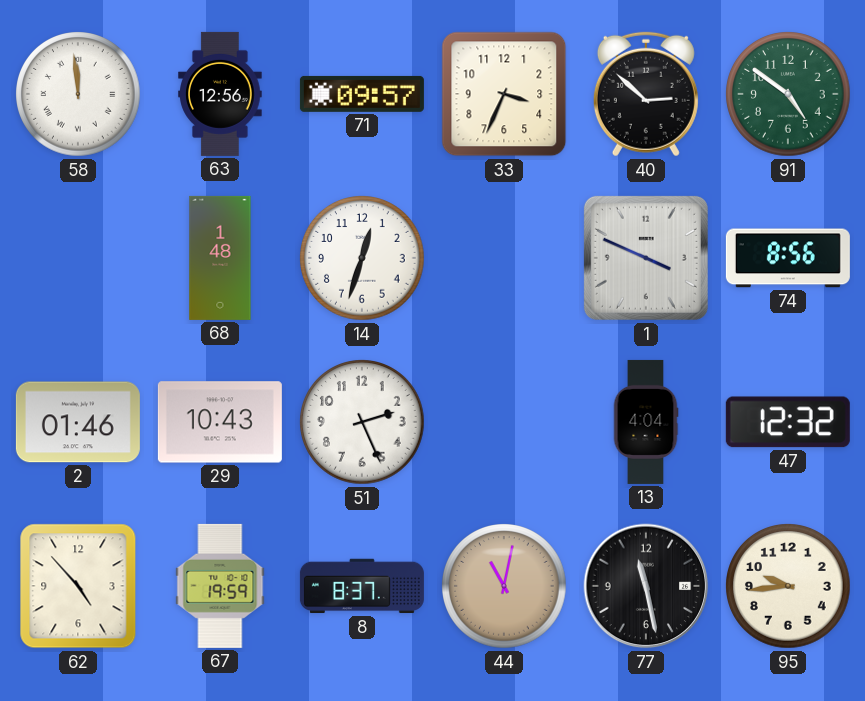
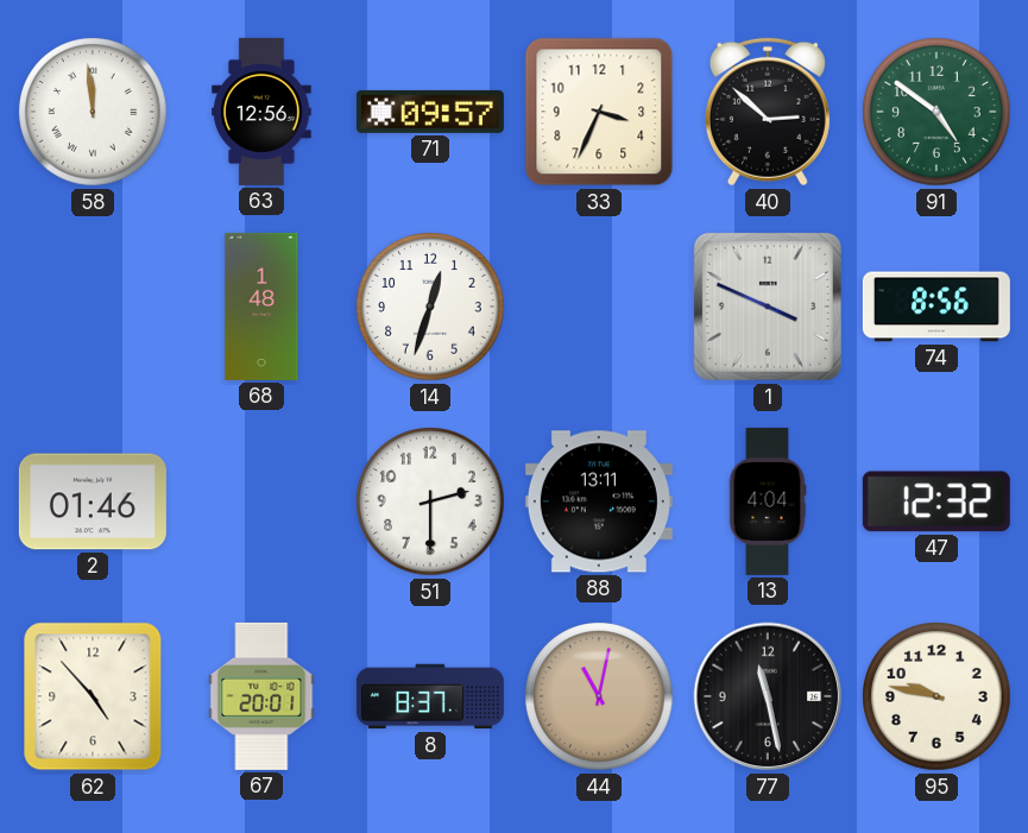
29: 10:43 -> none (220, 422)
51: 2:26 -> 2:30 (430, 501)
88: none -> 13:11 (599, 501)
67: 19:59 -> 20:01 (261, 696)
95: 9:44 -> 9:47 (936, 696)
